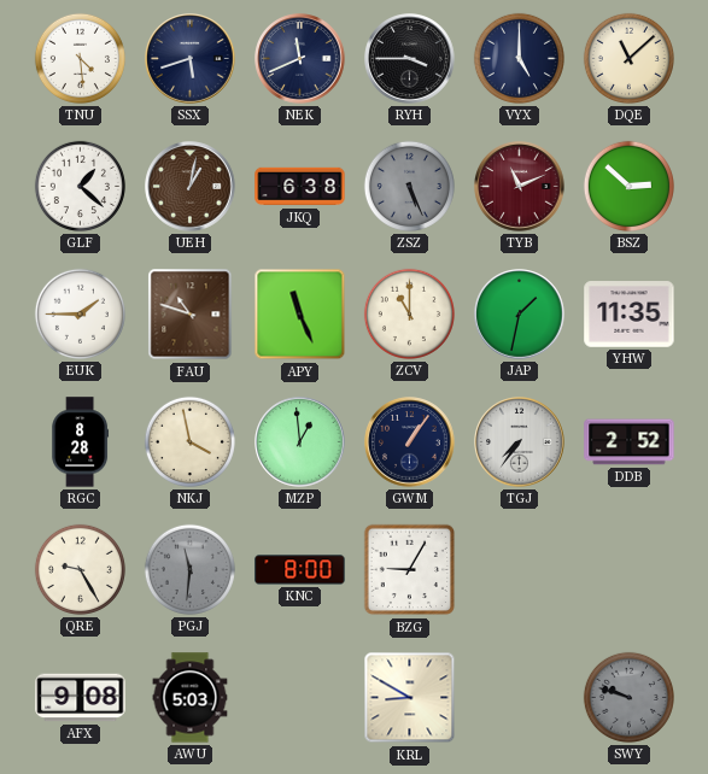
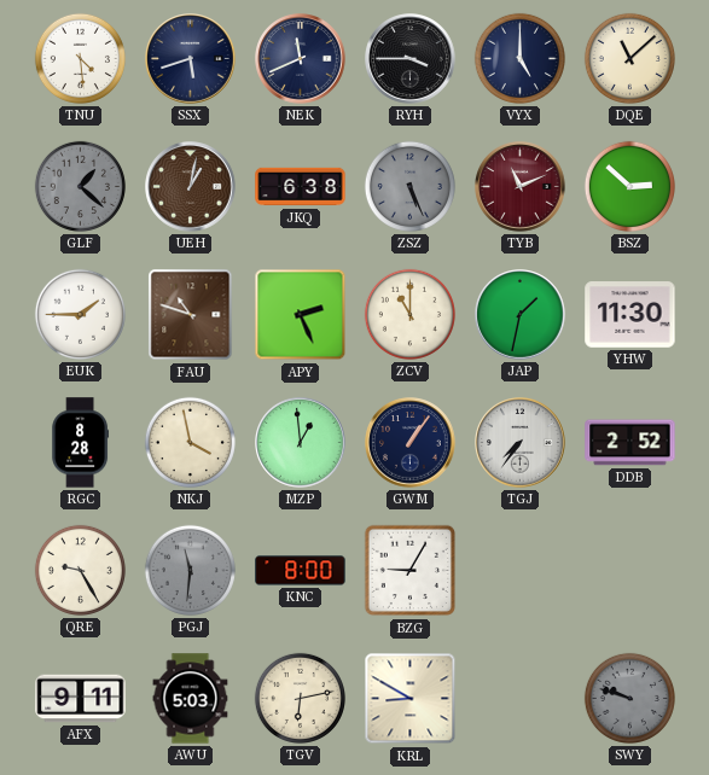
GLF dial: white -> grey (80, 186)
APY: 11:26 -> 2:26 (301, 315)
YHW: 11:35 -> 11:30 (630, 315)
AFX: 9:08 -> 9:11 (81, 699)
TGV: none -> 6:13 (300, 698)
